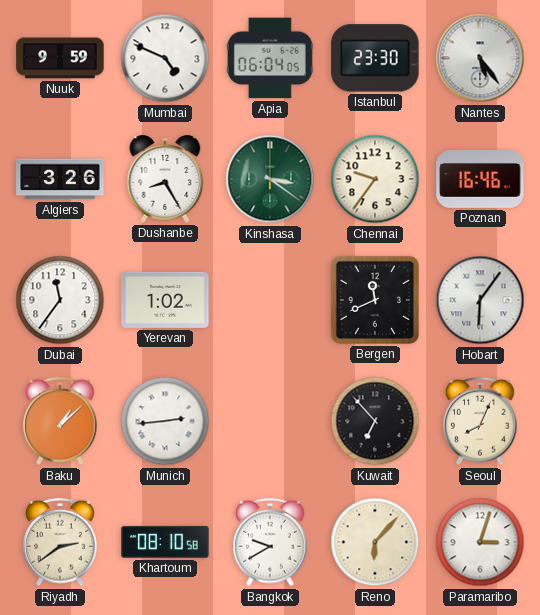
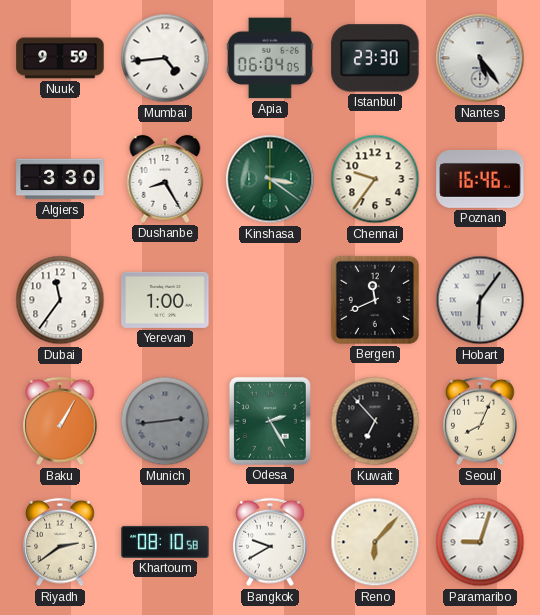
Mumbai: 4:49 -> 4:44 (165, 58)
Algiers: 3:26 -> 3:30 (60, 179)
Yerevan: 1:02 -> 1:00 (165, 300)
Baku: 1:08 -> 1:05 (60, 421)
Munich dial: white -> grey (165, 421)
Odesa: none -> 2:25 (270, 421)
Paramaribo: 3:03 -> 9:03 (480, 542)
